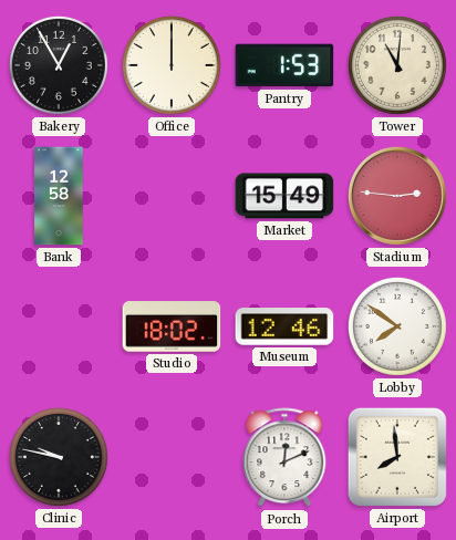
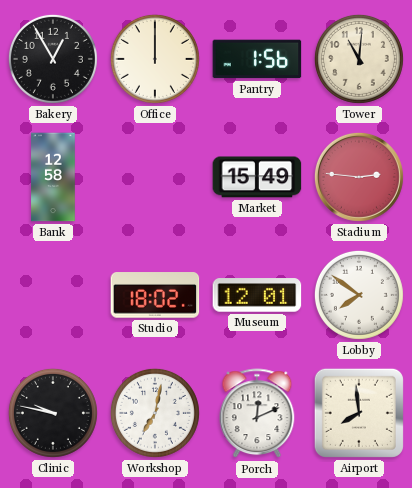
Pantry: 1:53 -> 1:56 (257, 59)
Museum: 12:46 -> 12:01 (257, 295)
Workshop: none -> 7:02 (155, 413)
